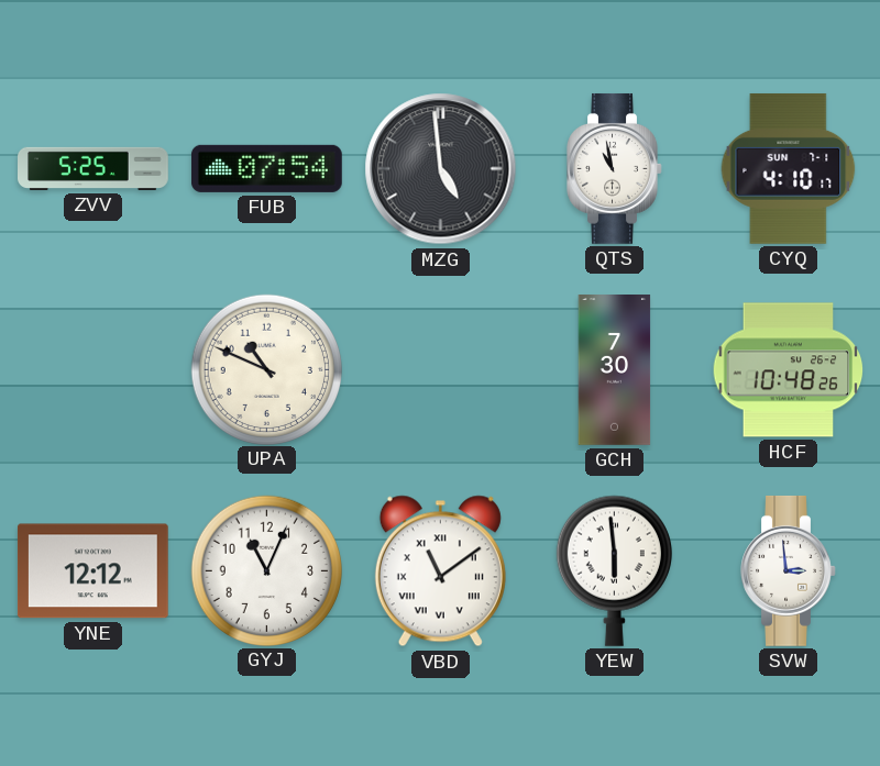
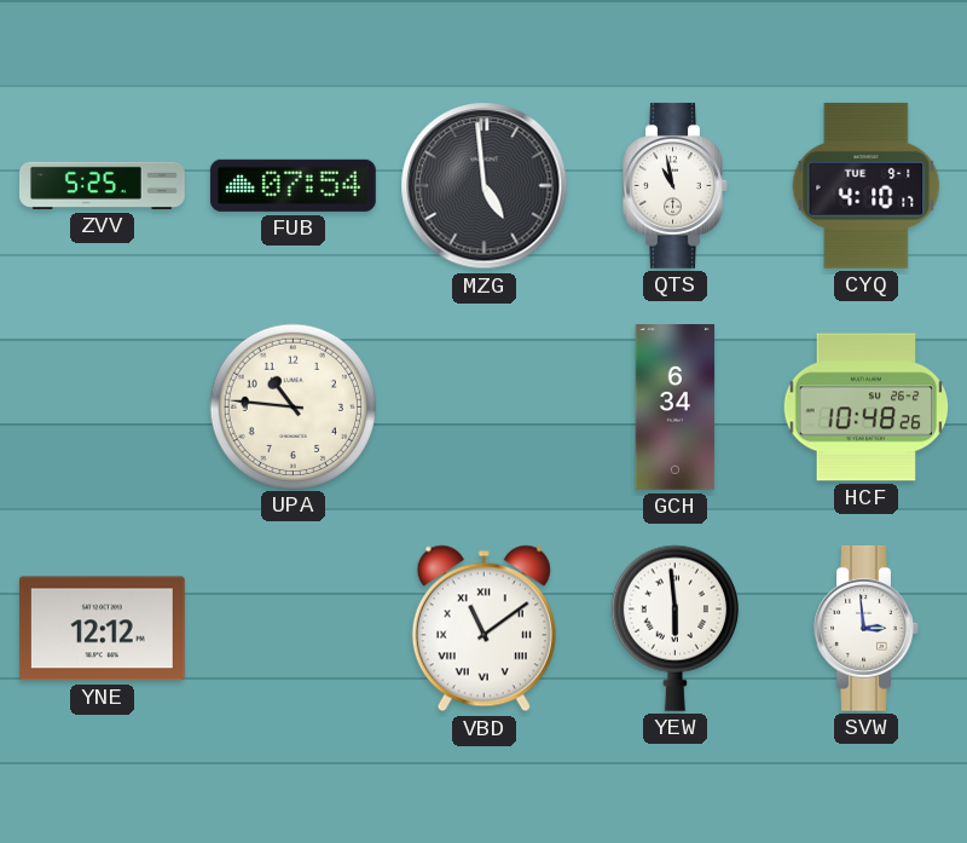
CYQ date: SUN 7-1 -> TUE 9-1 (867, 185)
UPA: 10:49 -> 10:46 (293, 406)
GCH: 7:30 -> 6:34 (676, 408)
GYJ: 11:04 -> none (266, 570)
